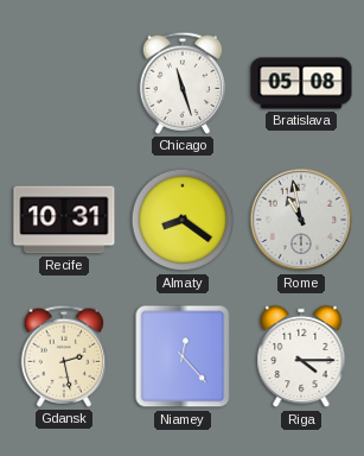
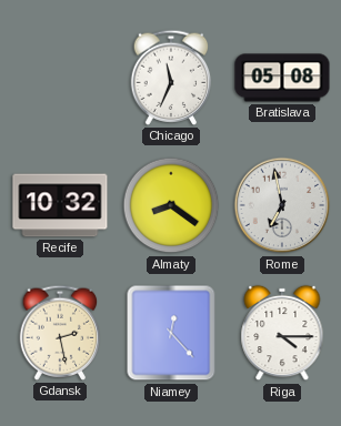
Chicago: 11:27 -> 11:34 (171, 78)
Recife: 10:31 -> 10:32 (60, 205)
Rome: 10:58 -> 6:58 (282, 205)
